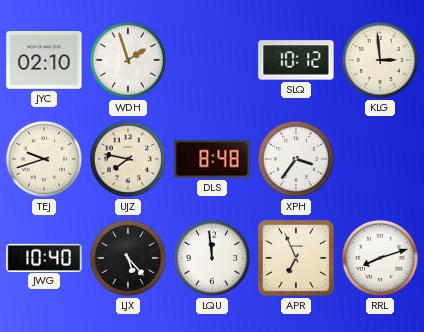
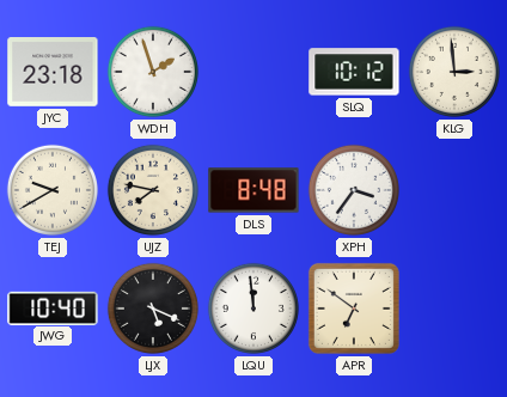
JYC: 02:10 -> 23:18 (53, 73)
TEJ: 9:42 -> 9:40 (53, 190)
LJX: 5:23 -> 5:19 (153, 309)
APR: 6:56 -> 6:51 (354, 309)
RRL: 8:12 -> none (380, 258)
